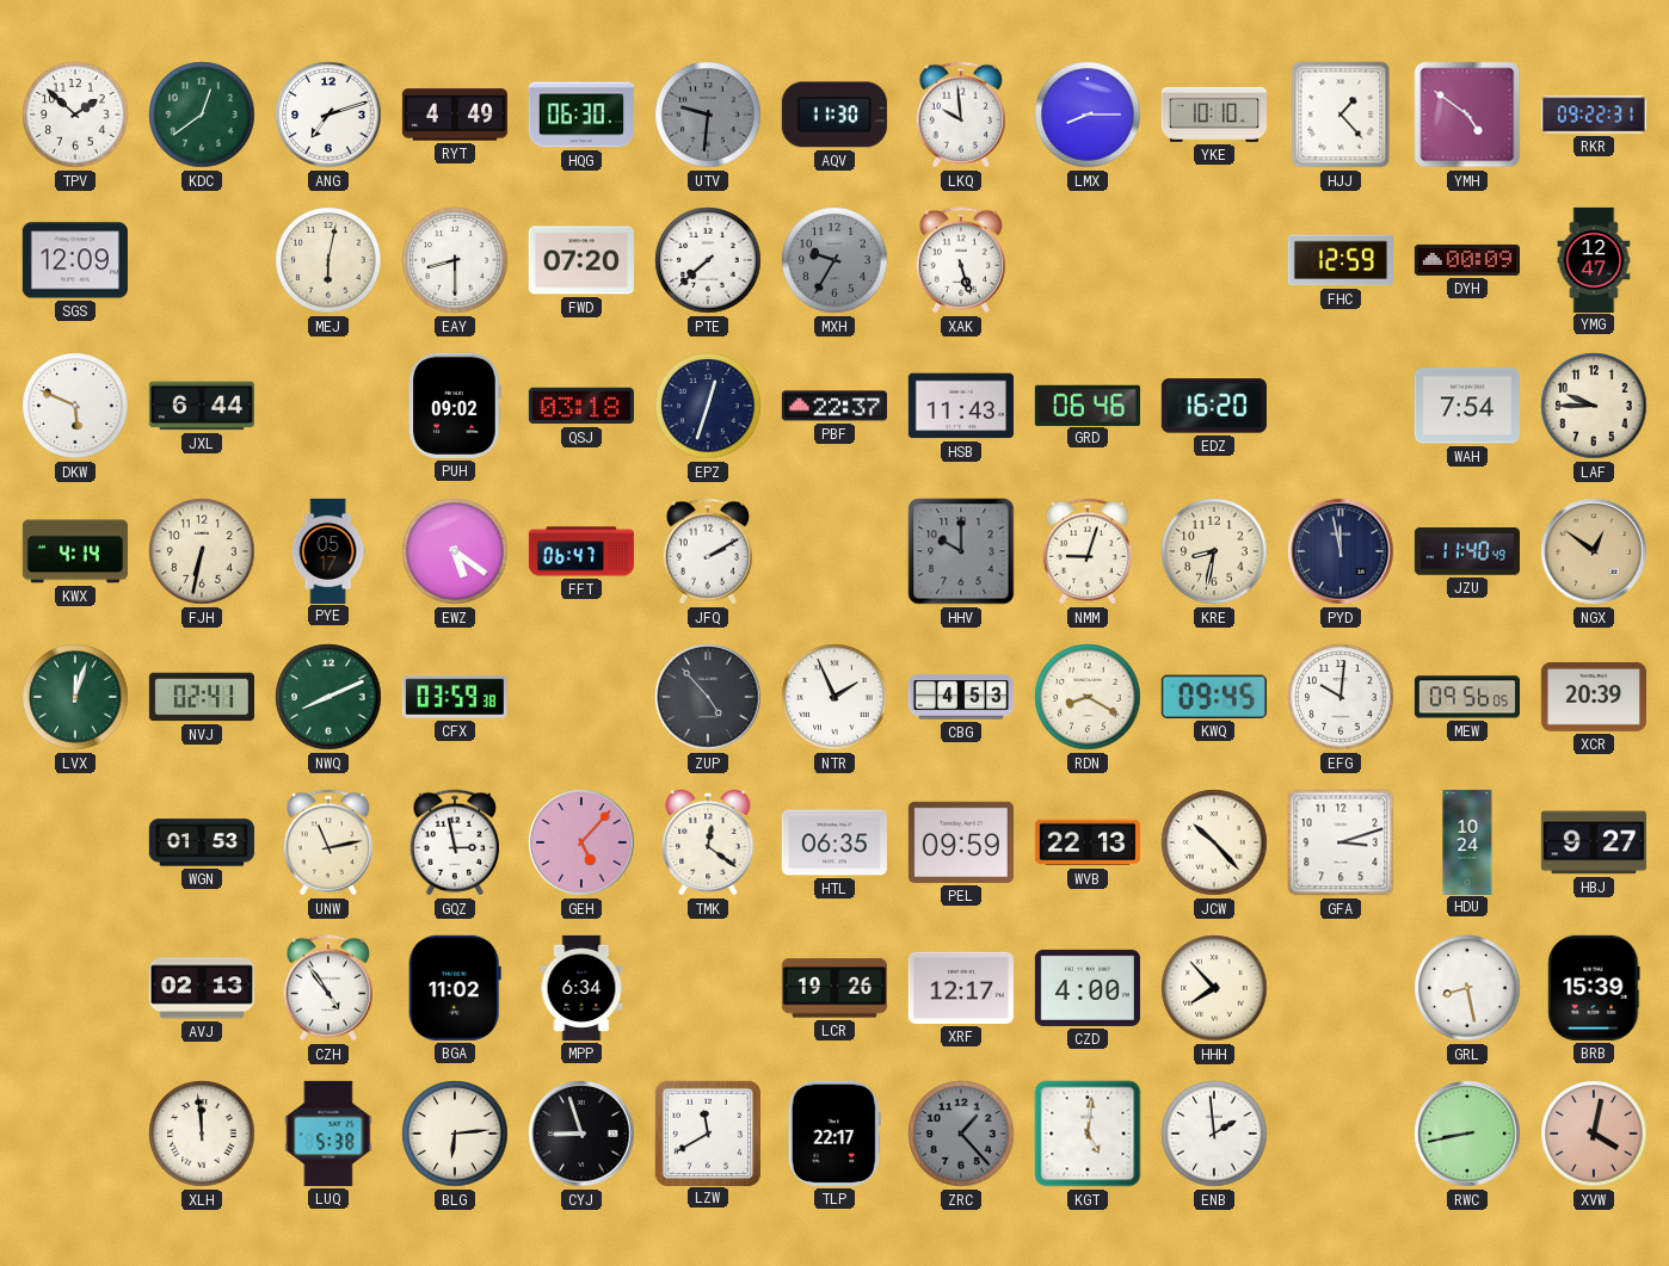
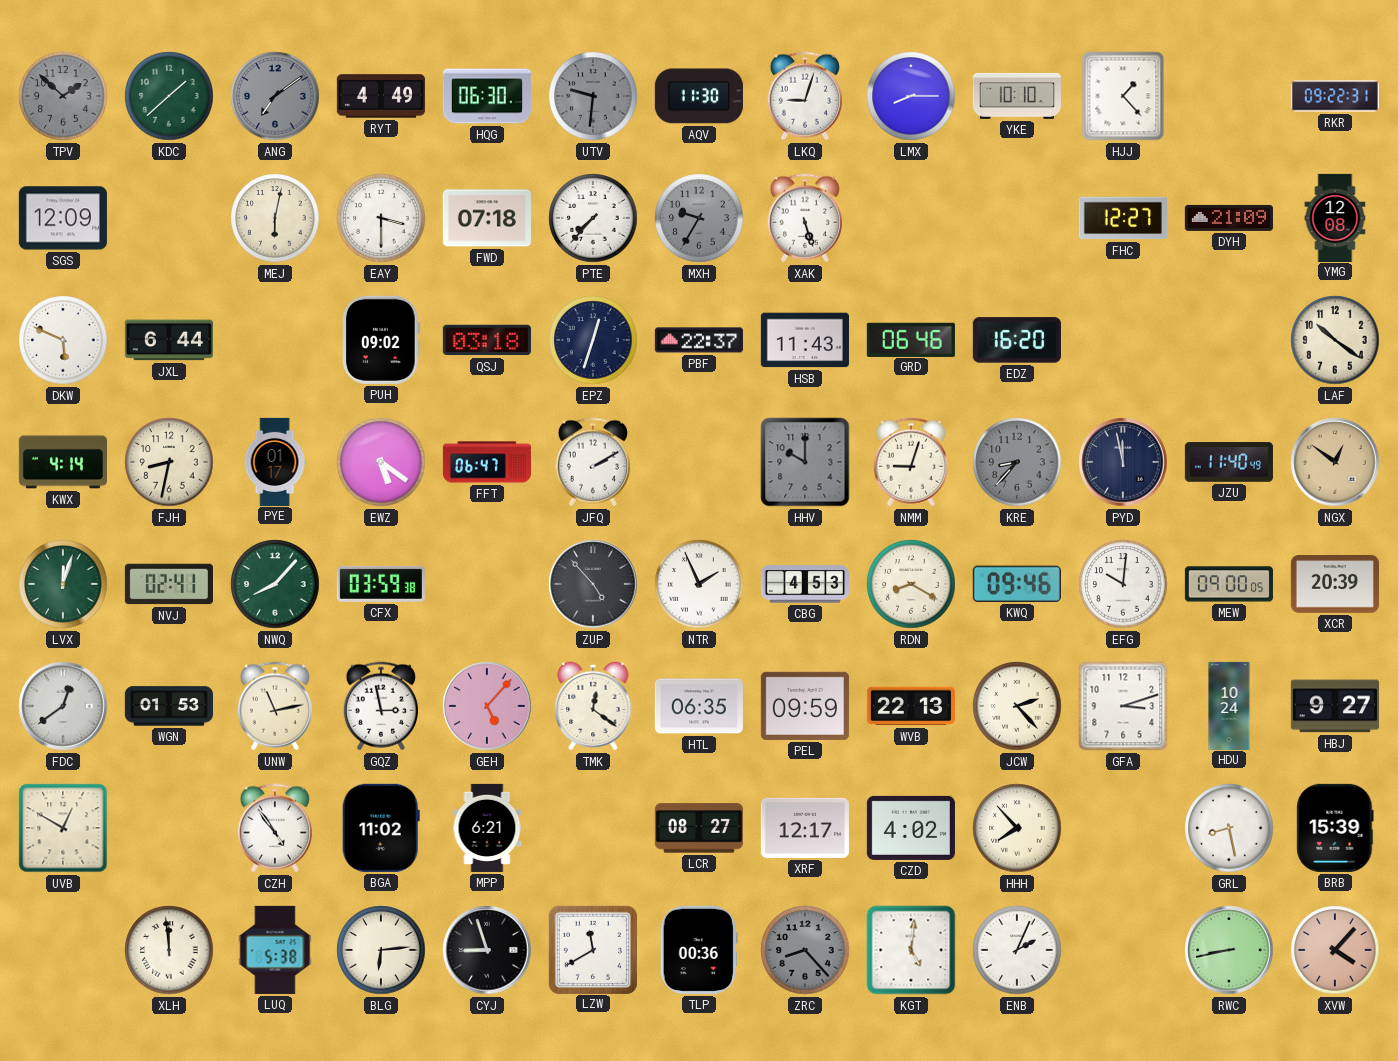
TPV dial: white -> grey (63, 96)
KDC: 12:39 -> 1:38 (169, 96)
ANG: 7:12 -> 7:09 (275, 96)
ANG dial: white -> grey (275, 96)
LKQ: 9:59 -> 9:03 (805, 96)
YMH: 4:51 -> none (1467, 115)
EAY: 8:30 -> 3:30 (381, 218)
FWD: 07:20 -> 07:18 (487, 218)
PTE: 7:38 -> 7:37 (593, 218)
FHC: 12:59 -> 12:27 (1123, 218)
DYH: 00:09 -> 21:09 (1229, 218)
YMG: 12:47 -> 12:08 (1335, 217)
WAH: 7:54 -> none (1467, 406)
LAF: 9:45 -> 10:21 (1335, 340)
FJH: 6:32 -> 8:32 (169, 462)
PYE: 05:17 -> 01:17 (275, 461)
KRE: 8:32 -> 8:37 (1017, 462)
KRE dial: cream -> grey (1017, 462)
NWQ: 8:11 -> 8:07 (275, 584)
KWQ: 09:45 -> 09:46 (1017, 584)
MEW: 09:56 -> 09:00 (1229, 584)
FDC: none -> 12:39 (63, 706)
JCW: 10:23 -> 2:23 (1017, 706)
UVB: none -> 12:50 (63, 828)
AVJ: 02:13 -> none (202, 988)
MPP: 6:34 -> 6:21 (487, 828)
LCR: 19:26 -> 08:27 (699, 828)
CZD: 4:00 -> 4:02 (911, 828)
TLP: 22:17 -> 00:36 (699, 950)
ZRC: 1:23 -> 8:23 (805, 950)
ENB: 1:59 -> 2:04 (1017, 950)
XVW: 4:02 -> 4:07 (1335, 950)
